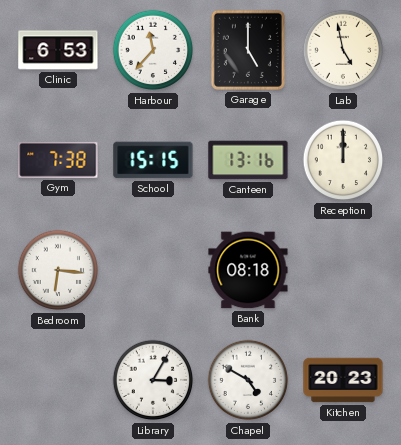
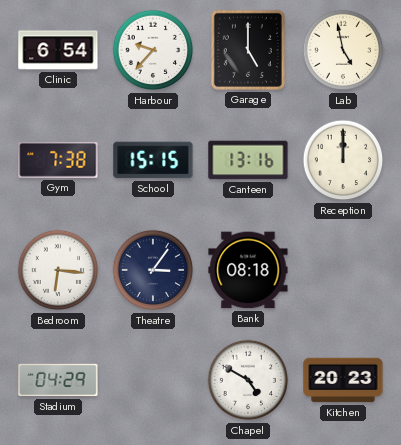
Clinic: 6:53 -> 6:54 (58, 50)
Harbour: 11:37 -> 9:37 (153, 50)
Theatre: none -> 3:06 (153, 270)
Stadium: none -> 04:29 (58, 380)
Library: 3:05 -> none (153, 380)
